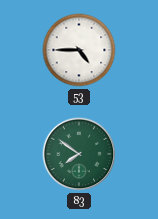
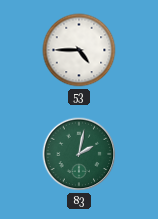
83: 7:51 -> 2:02 (79, 154)
